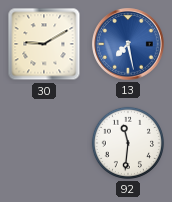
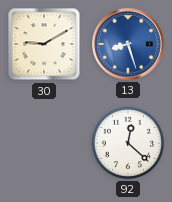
13: 7:28 -> 8:27 (128, 44)
92: 11:31 -> 12:22 (127, 143)
